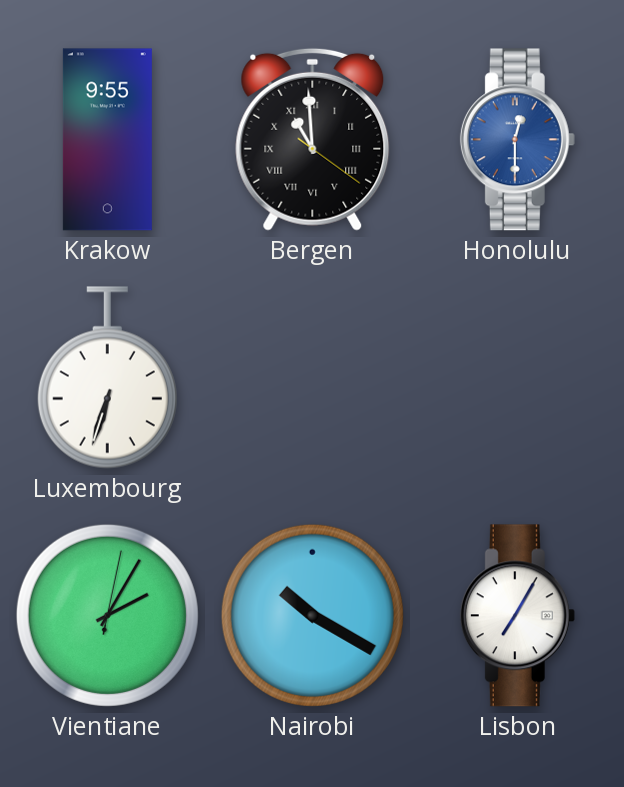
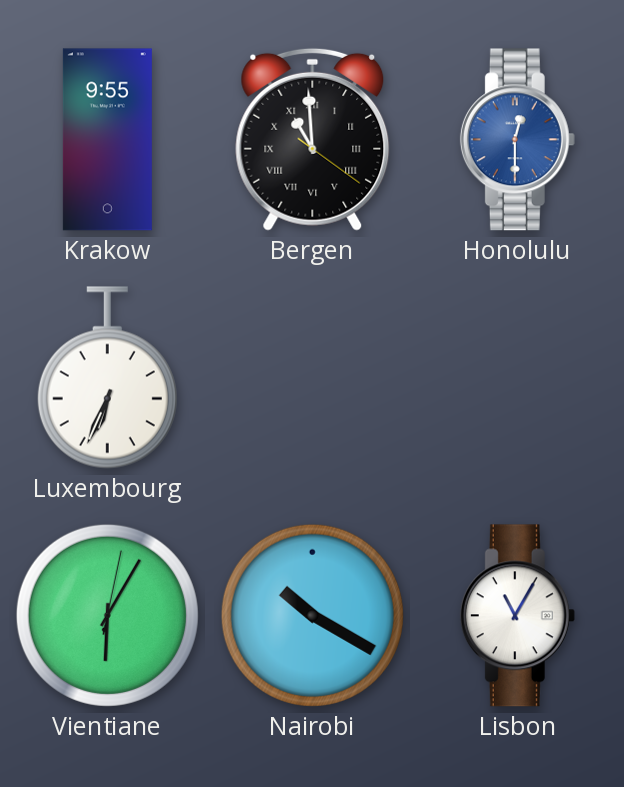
Luxembourg: 6:33 -> 6:34 (107, 378)
Vientiane: 2:05 -> 6:05 (107, 615)
Lisbon: 7:05 -> 11:05 (517, 616)
